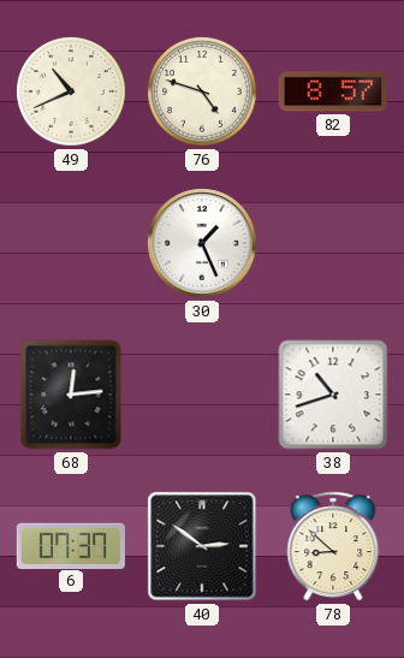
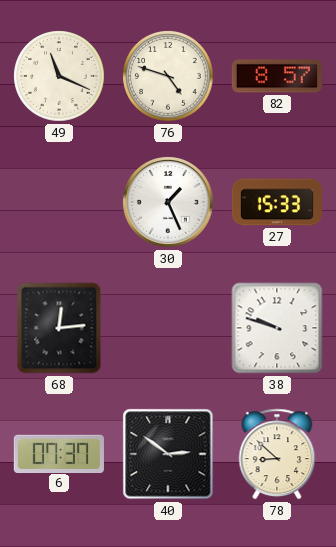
49: 10:41 -> 11:19 (59, 76)
27: none -> 15:33 (277, 202)
38: 10:42 -> 9:48 (277, 328)
